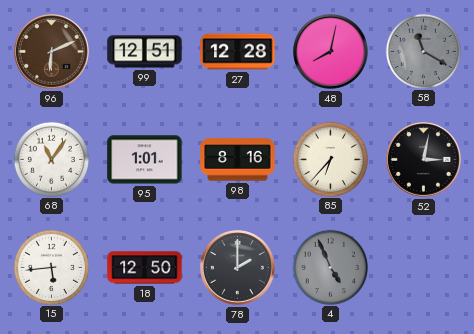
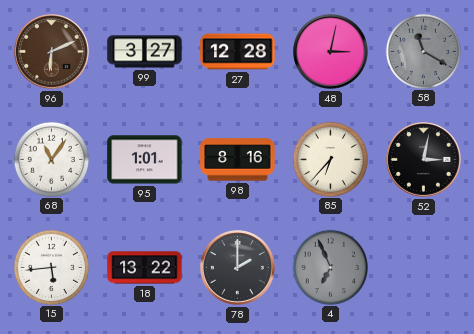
99: 12:51 -> 3:27 (145, 52)
48: 8:02 -> 3:02 (331, 52)
18: 12:50 -> 13:22 (145, 268)
4: 4:56 -> 6:56 (330, 267)
